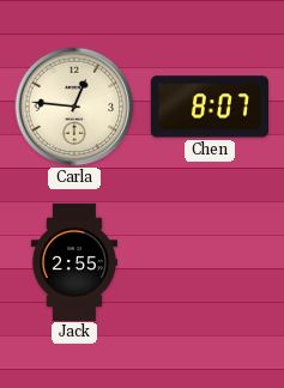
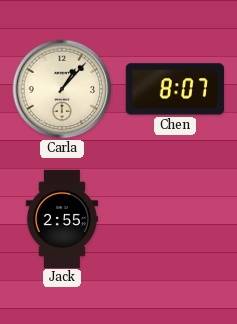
Carla: 12:46 -> 1:07 (62, 89)
